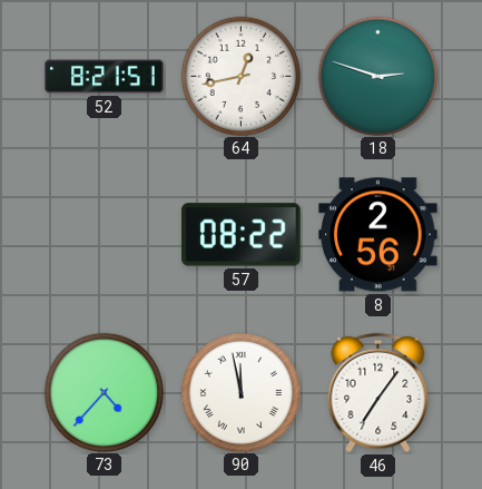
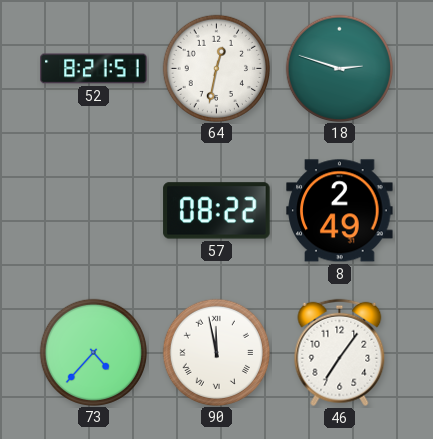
64: 12:43 -> 12:32 (216, 68)
8: 2:56 -> 2:49 (340, 211)
